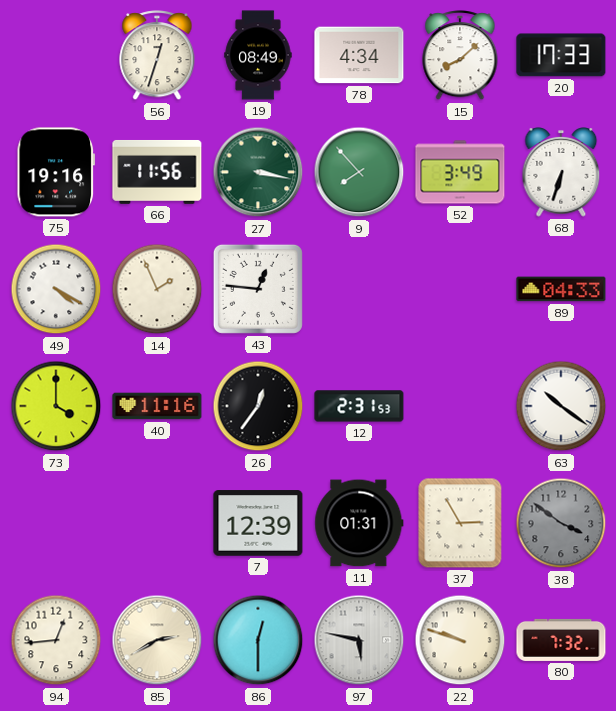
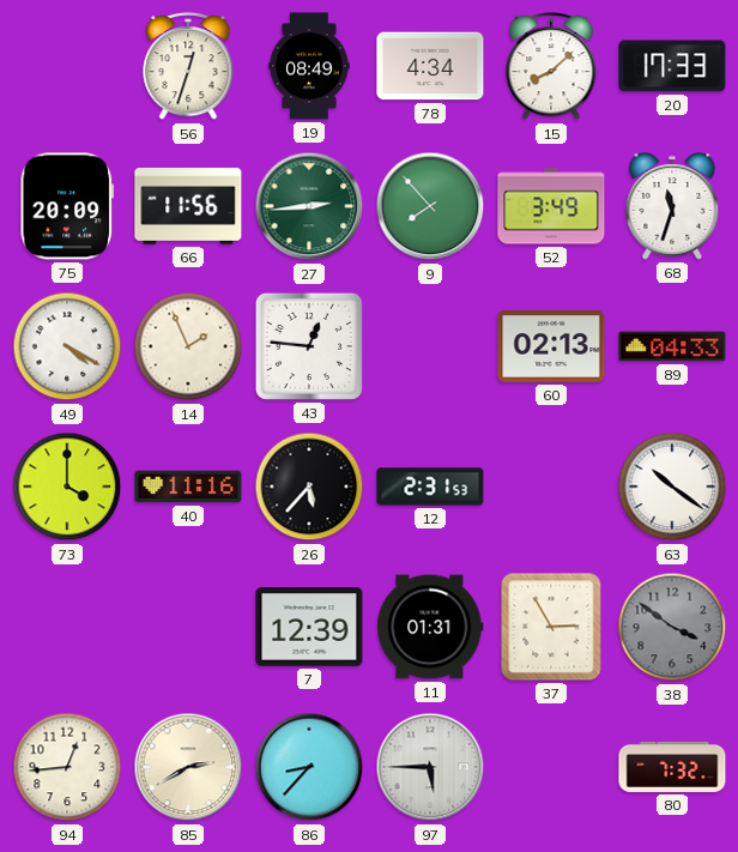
75: 19:16 -> 20:09 (67, 206)
27: 3:17 -> 2:44 (309, 206)
68: 6:33 -> 11:33 (672, 206)
60: none -> 02:13 (551, 348)
26: 12:36 -> 5:37 (309, 487)
86: 12:30 -> 8:37 (309, 767)
97: 5:47 -> 5:45 (430, 767)
22: 9:48 -> none (460, 640)
